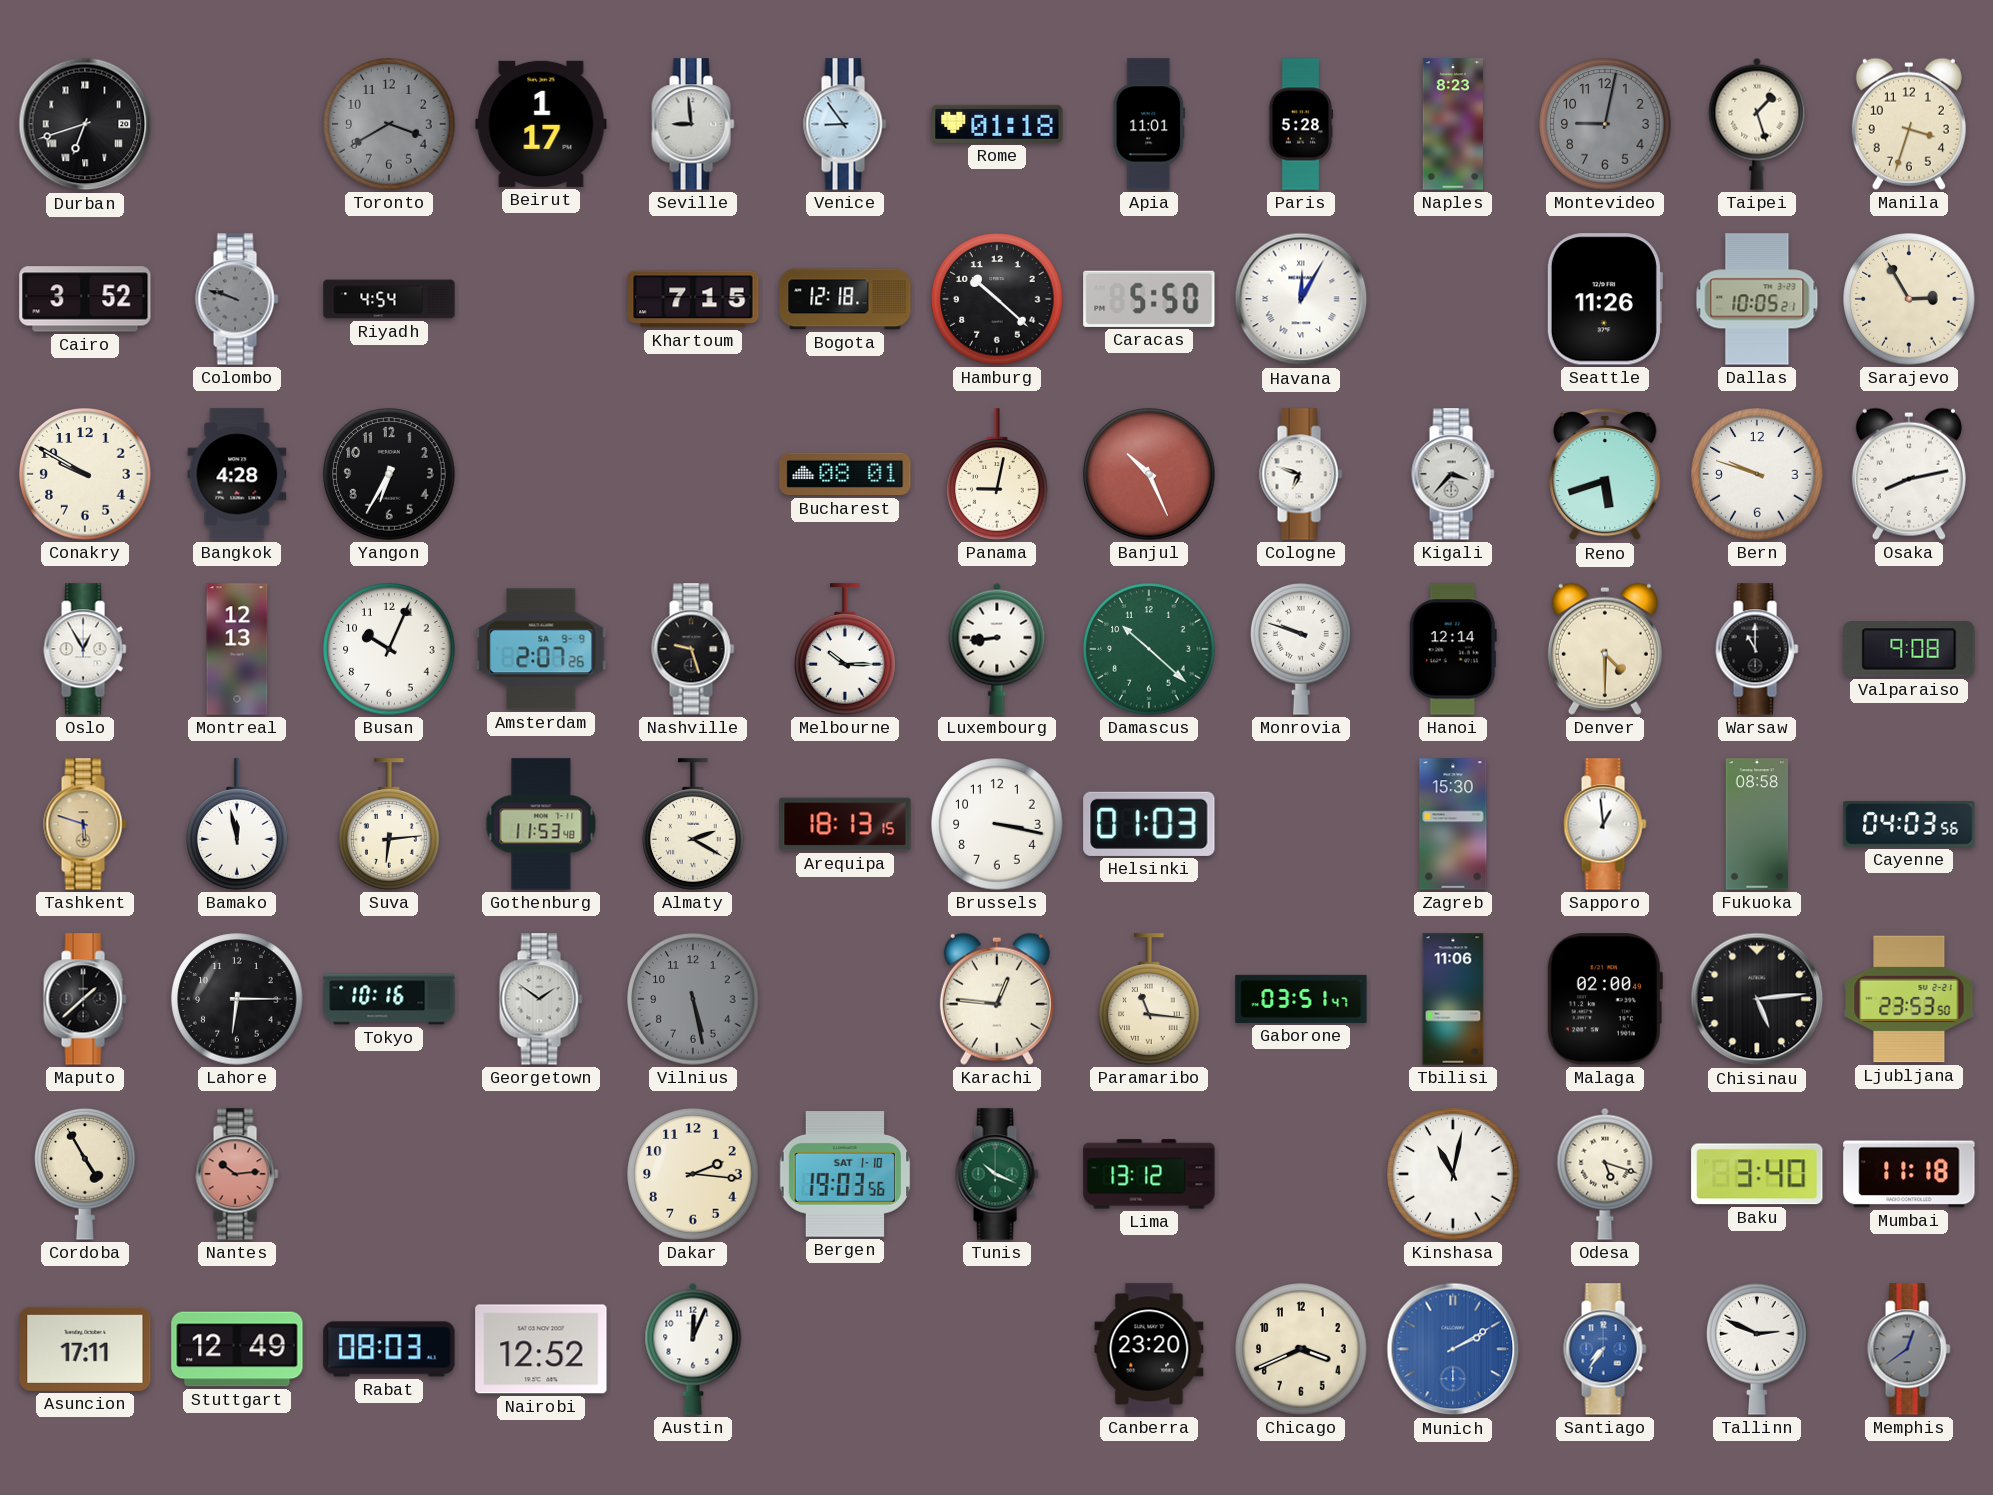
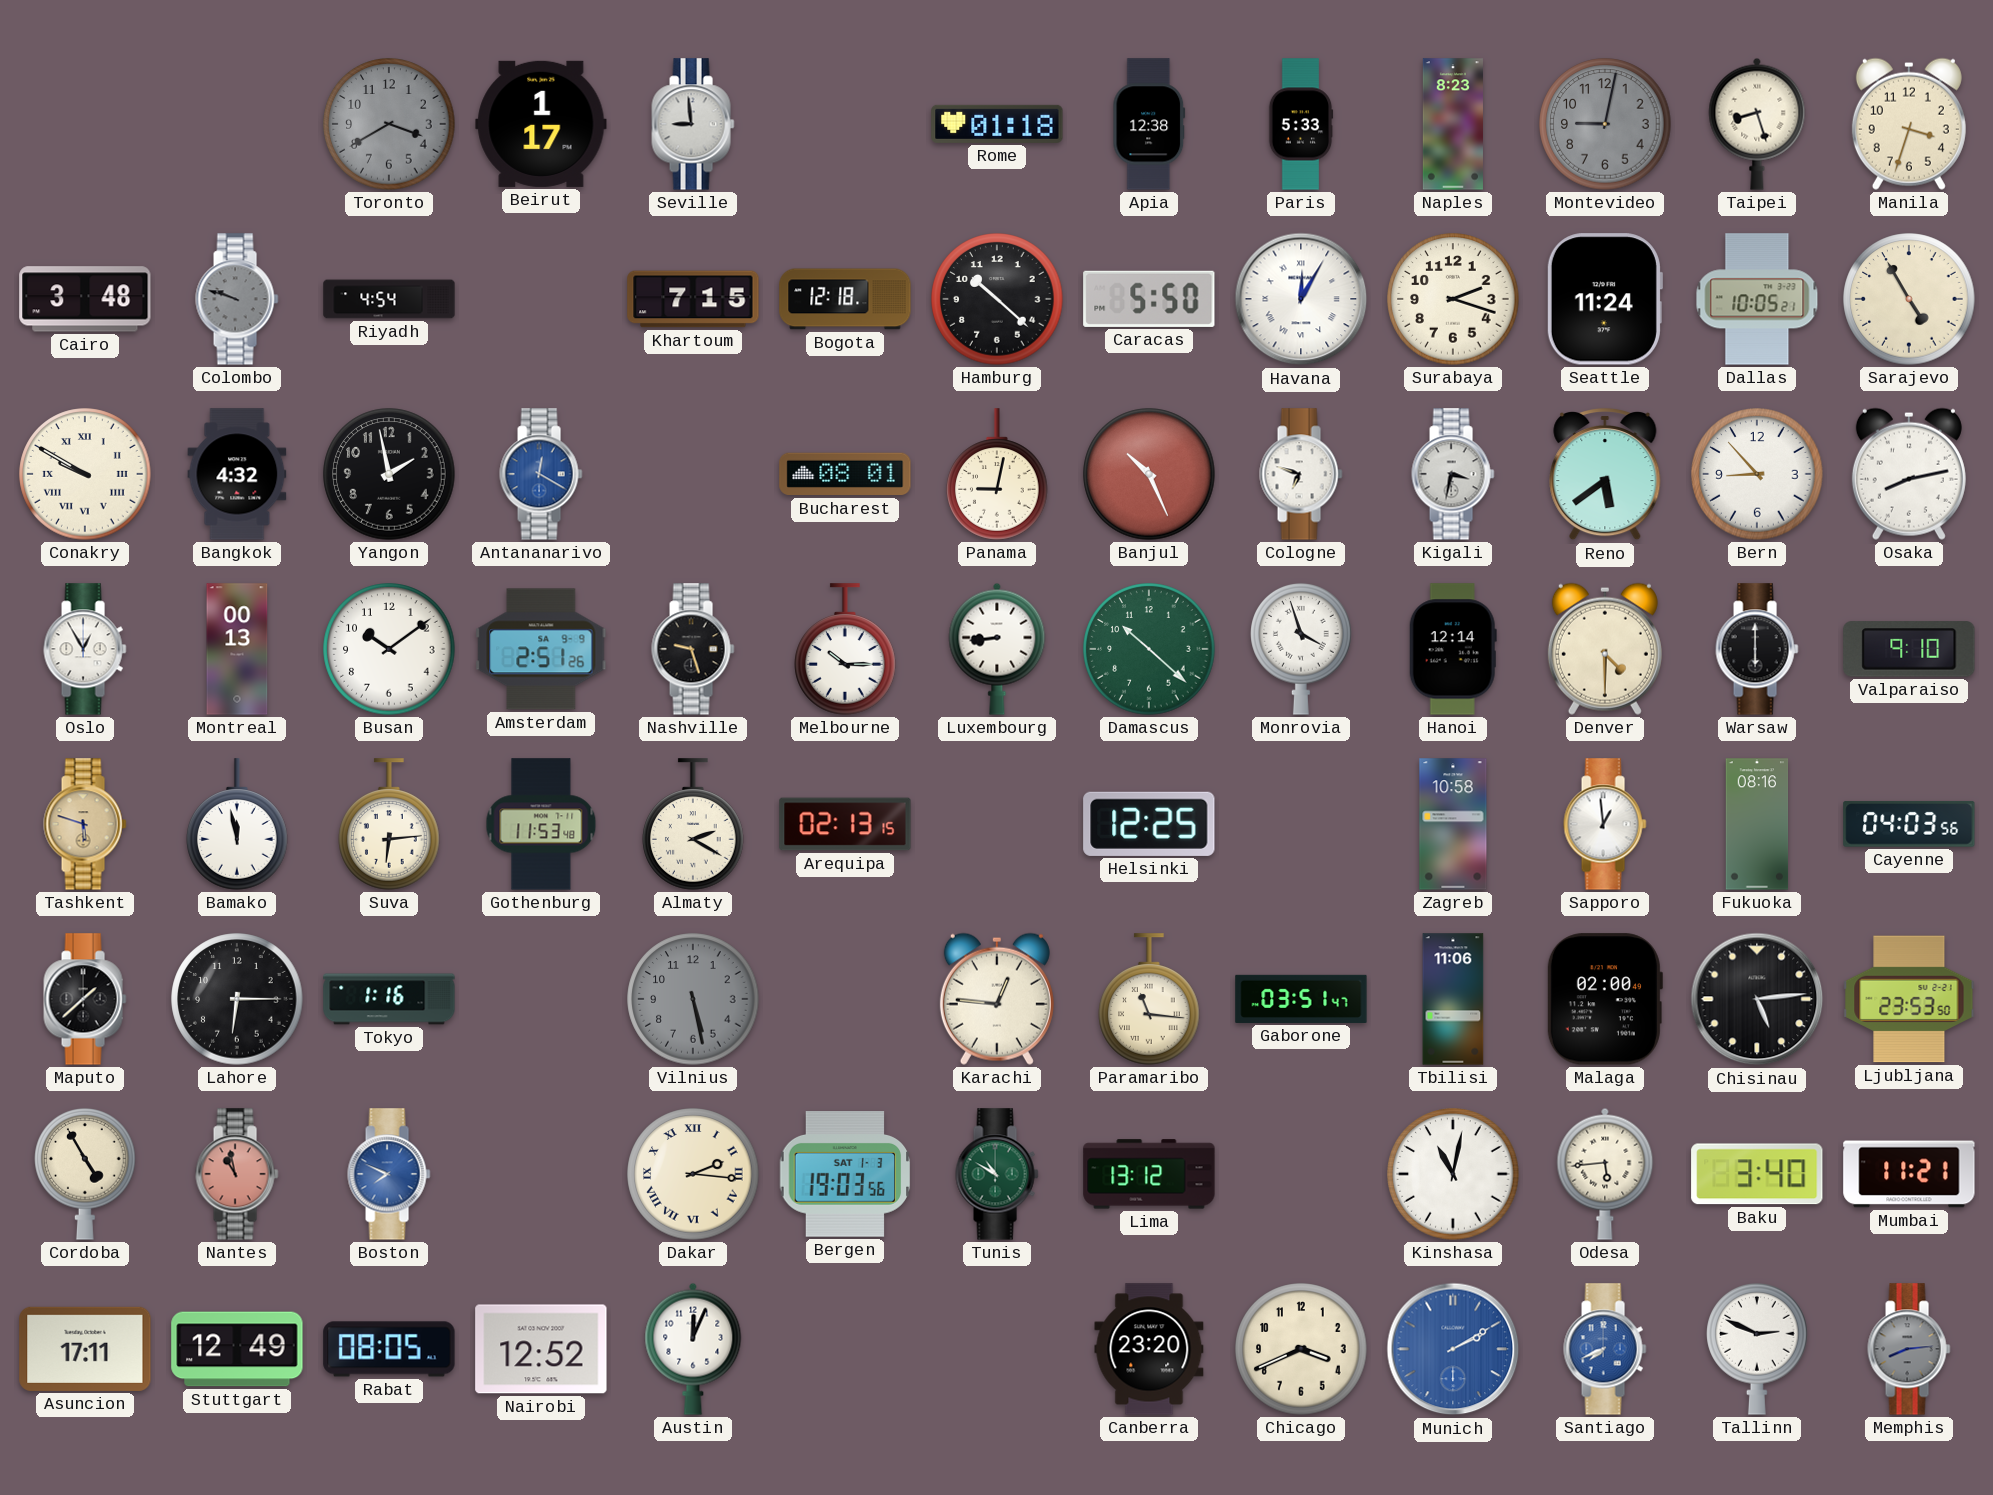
Durban: 6:42 -> none (85, 124)
Venice: 8:54 -> none (845, 124)
Apia: 11:01 -> 12:38 (1149, 124)
Paris: 5:28 -> 5:33 (1301, 124)
Taipei: 1:27 -> 8:27 (1757, 124)
Cairo: 3:52 -> 3:48 (85, 299)
Surabaya: none -> 2:18 (1453, 299)
Seattle: 11:26 -> 11:24 (1604, 299)
Sarajevo: 2:55 -> 4:55 (1909, 299)
Conakry numerals: Arabic -> Roman (85, 474)
Bangkok: 4:28 -> 4:32 (237, 474)
Yangon: 6:35 -> 1:58 (389, 474)
Antananarivo: none -> 12:20 (541, 474)
Kigali: 3:37 -> 3:32 (1453, 474)
Reno: 5:42 -> 5:39 (1605, 474)
Bern: 9:48 -> 8:53 (1757, 474)
Montreal: 12:13 -> 00:13 (237, 649)
Busan: 10:04 -> 10:09 (389, 649)
Amsterdam: 2:07 -> 2:51 (541, 649)
Monrovia: 9:48 -> 3:57 (1301, 649)
Warsaw: 11:00 -> 6:00 (1757, 649)
Valparaiso: 9:08 -> 9:10 (1909, 649)
Arequipa: 18:13 -> 02:13 (845, 824)
Brussels: 3:17 -> none (997, 824)
Helsinki: 01:03 -> 12:25 (1149, 824)
Zagreb: 15:30 -> 10:58 (1453, 824)
Fukuoka: 08:58 -> 08:16 (1757, 824)
Tokyo: 10:16 -> 1:16 (389, 999)
Georgetown: 1:51 -> none (541, 999)
Nantes: 10:14 -> 10:58 (237, 1174)
Boston: none -> 7:49 (389, 1174)
Dakar numerals: Arabic -> Roman (693, 1174)
Bergen date: SAT 1-10 -> SAT 1-3 (845, 1174)
Tunis: 10:19 -> 10:50 (997, 1174)
Odesa: 5:18 -> 5:44 (1605, 1174)
Mumbai: 11:18 -> 11:21 (1909, 1174)
Rabat: 08:03 -> 08:05 (389, 1349)
Santiago: 7:36 -> 7:41 (1605, 1349)
Memphis: 12:39 -> 8:14 (1909, 1349)
